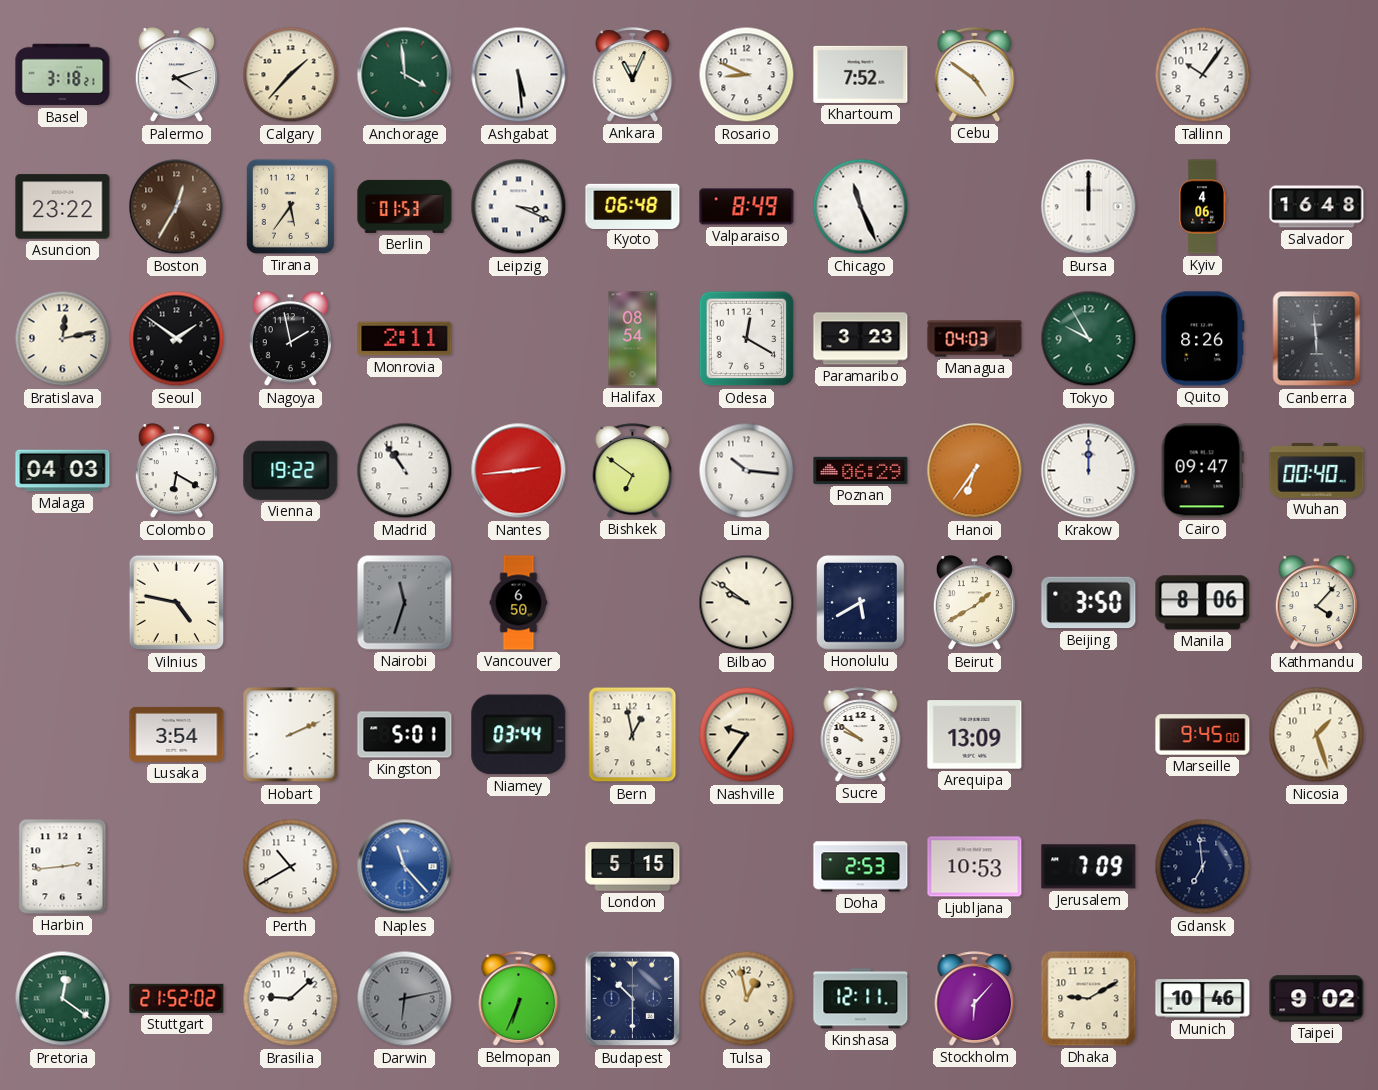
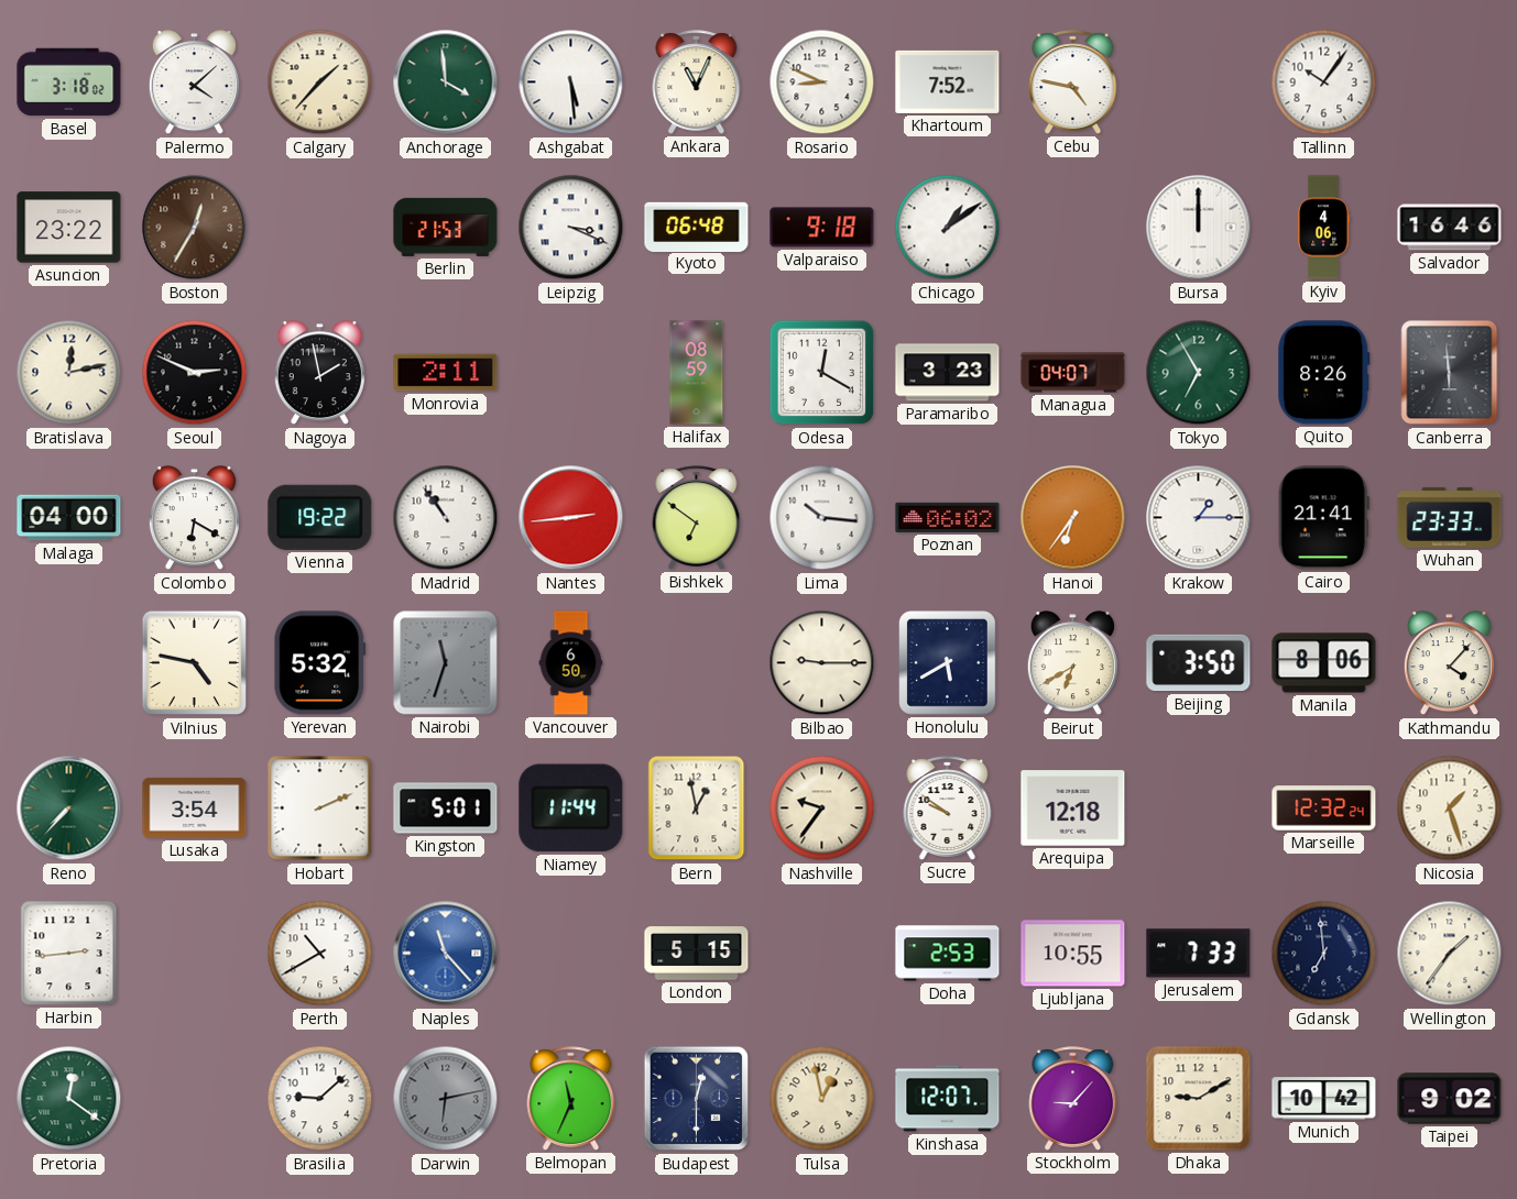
Basel: 3:18:21 -> 3:18:02 (69, 82)
Palermo: 4:12 -> 4:08 (194, 82)
Cebu: 4:51 -> 4:47 (1073, 82)
Tirana: 5:36 -> none (290, 206)
Berlin: 01:53 -> 21:53 (446, 227)
Valparaiso: 8:49 -> 9:18 (822, 228)
Chicago: 11:26 -> 1:09 (948, 228)
Salvador: 16:48 -> 16:46 (1450, 228)
Seoul: 1:51 -> 2:49 (195, 373)
Halifax: 08:54 -> 08:59 (697, 373)
Managua: 04:03 -> 04:07 (1073, 373)
Tokyo: 9:55 -> 6:55 (1199, 373)
Malaga: 04:03 -> 04:00 (69, 518)
Poznan: 06:29 -> 06:02 (948, 517)
Krakow: 12:00 -> 1:15 (1199, 518)
Cairo: 09:47 -> 21:41 (1323, 518)
Wuhan: 00:40 -> 23:33 (1450, 517)
Yerevan: none -> 5:32 (320, 663)
Bilbao: 9:51 -> 9:15 (822, 663)
Beirut: 1:40 -> 6:40 (1072, 663)
Reno: none -> 7:37 (69, 809)
Niamey: 03:44 -> 11:44 (571, 809)
Arequipa: 13:09 -> 12:18 (1073, 809)
Marseille: 9:45 -> 12:32 (1324, 809)
Ljubljana: 10:53 -> 10:55 (1073, 954)
Jerusalem: 7:09 -> 7:33 (1199, 954)
Wellington: none -> 1:36 (1450, 954)
Stuttgart: 21:52 -> none (177, 998)
Belmopan: 6:34 -> 11:34 (571, 1099)
Budapest: 10:30 -> 12:30 (697, 1099)
Kinshasa: 12:11 -> 12:07 (948, 1099)
Stockholm: 6:07 -> 9:07 (1073, 1099)
Munich: 10:46 -> 10:42 (1324, 1099)
